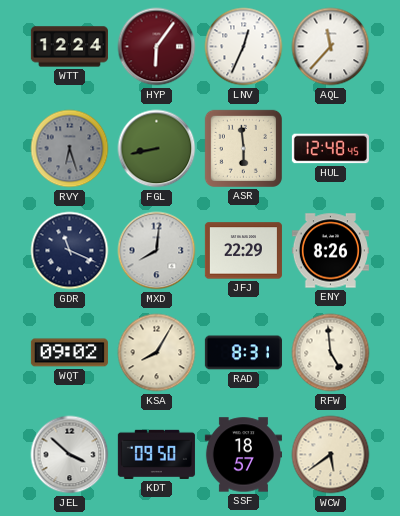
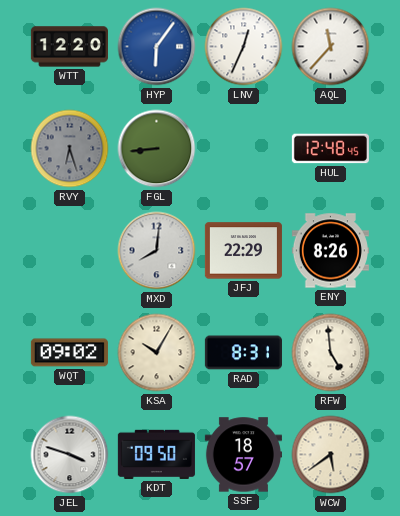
WTT: 12:24 -> 12:20 (69, 47)
HYP dial: burgundy -> blue (157, 47)
FGL: 8:43 -> 8:44 (157, 149)
ASR: 5:59 -> none (243, 148)
GDR: 11:19 -> none (70, 251)
KSA: 8:05 -> 10:05 (157, 353)
JEL: 3:52 -> 3:48 (70, 455)
